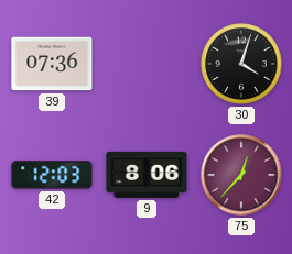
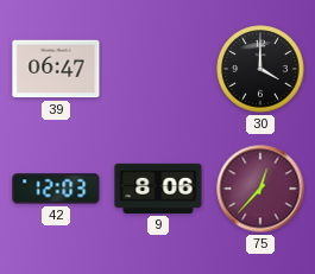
39: 07:36 -> 06:47 (56, 69)
30: 4:03 -> 4:00 (260, 69)
